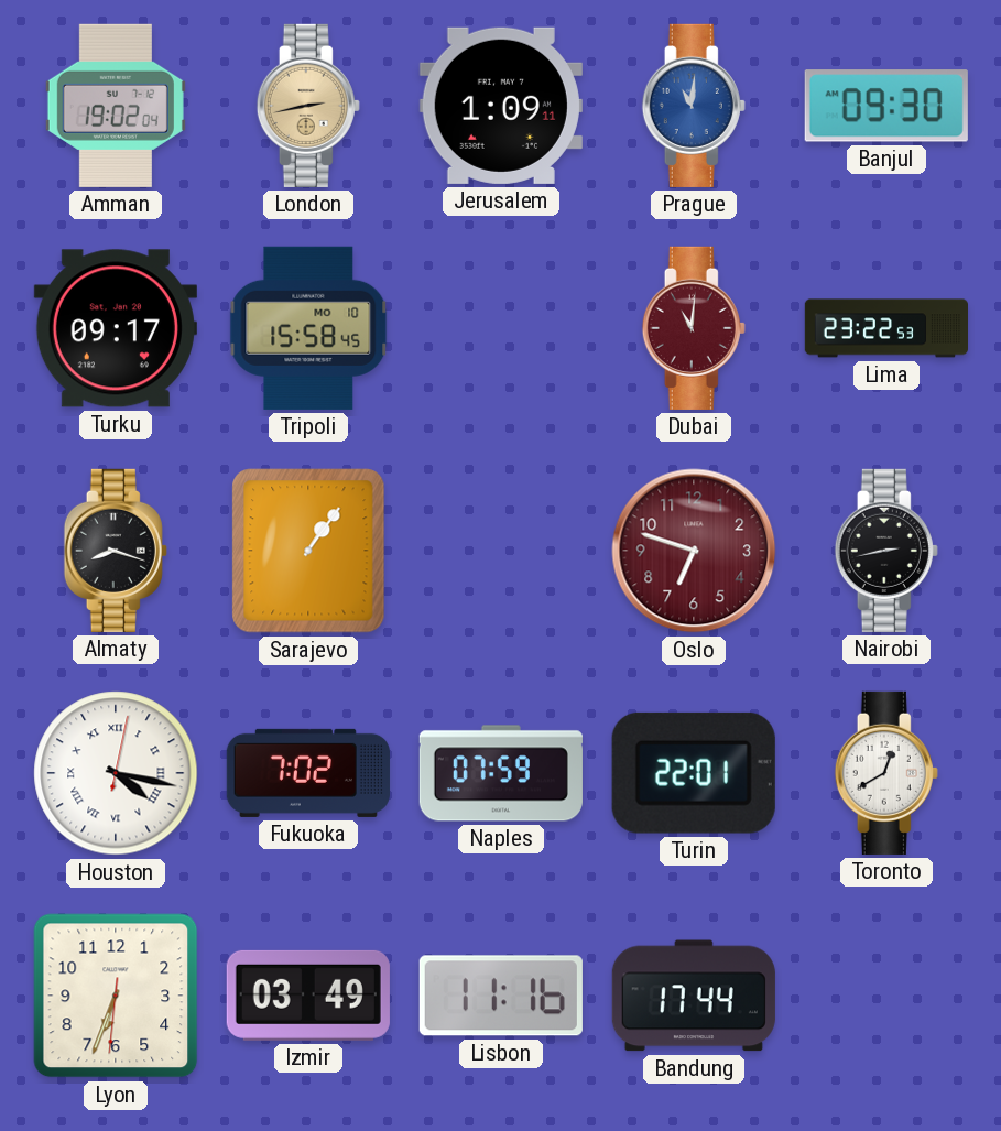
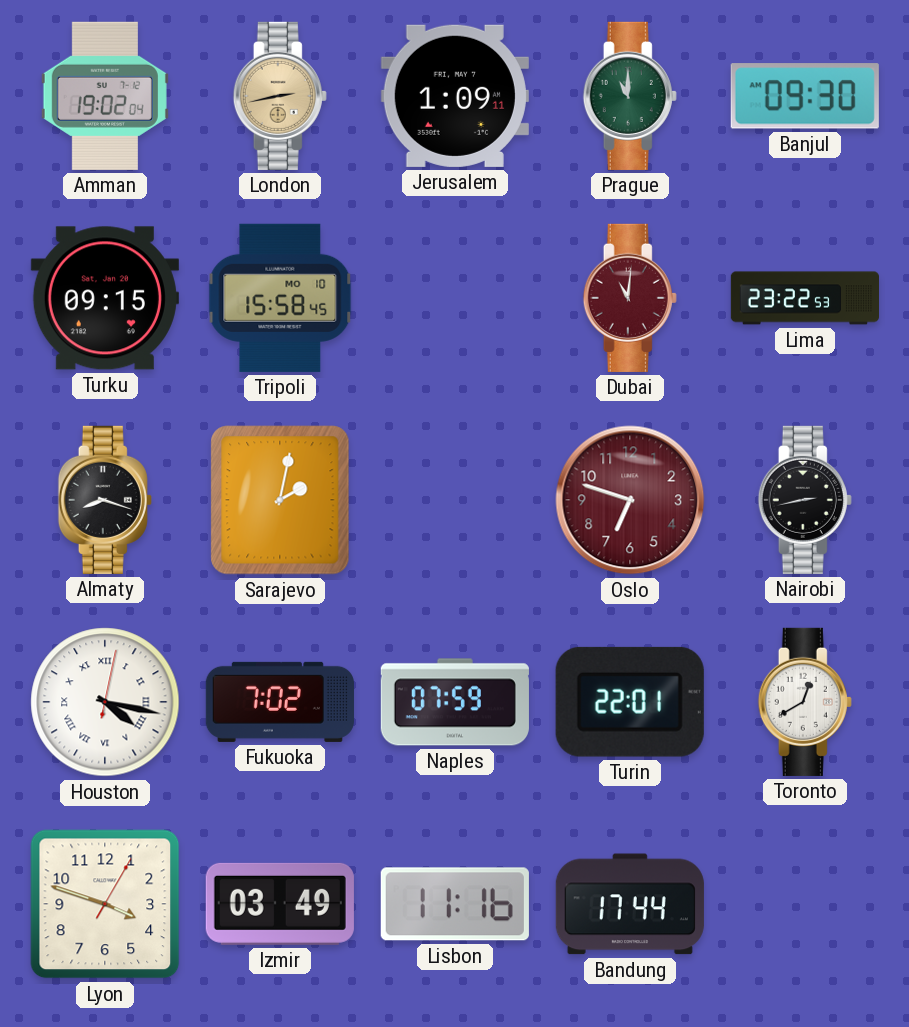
Prague: 11:01 -> 11:00 (630, 96)
Prague dial: blue -> green (630, 96)
Turku: 09:17 -> 09:15 (105, 298)
Sarajevo: 1:06 -> 2:02 (280, 500)
Lyon: 6:33 -> 3:48 (105, 904)
